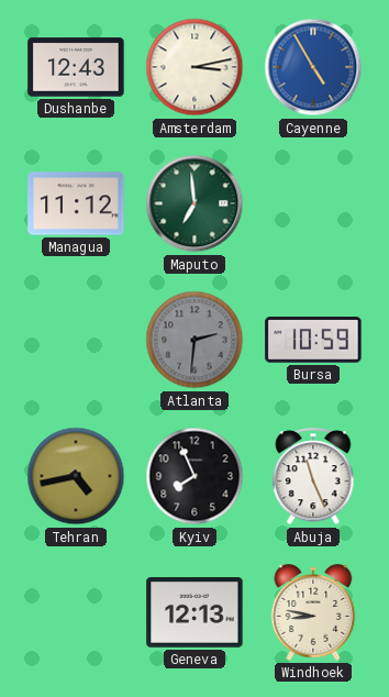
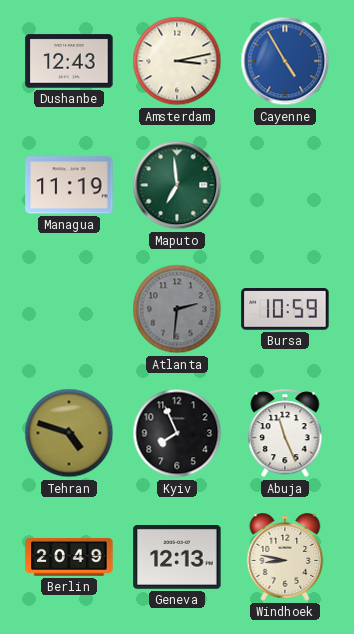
Managua: 11:12 -> 11:19 (69, 185)
Tehran: 4:43 -> 4:48 (69, 433)
Berlin: none -> 20:49 (69, 557)
